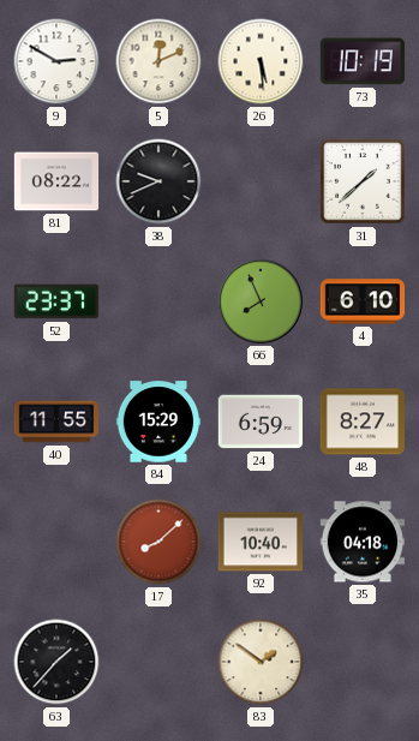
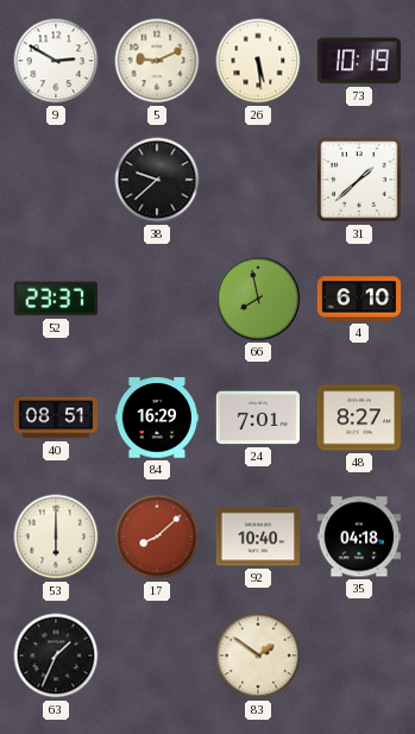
5: 12:11 -> 9:11 (157, 61)
81: 08:22 -> none (56, 181)
38: 9:41 -> 9:38 (157, 180)
66: 7:56 -> 7:58 (257, 297)
40: 11:55 -> 08:51 (56, 418)
84: 15:29 -> 16:29 (157, 418)
24: 6:59 -> 7:01 (258, 418)
53: none -> 6:00 (56, 537)
63: 1:37 -> 1:34 (56, 655)
